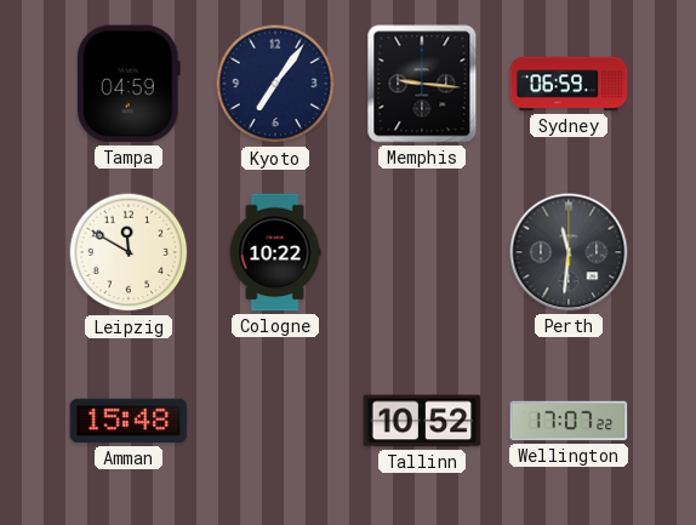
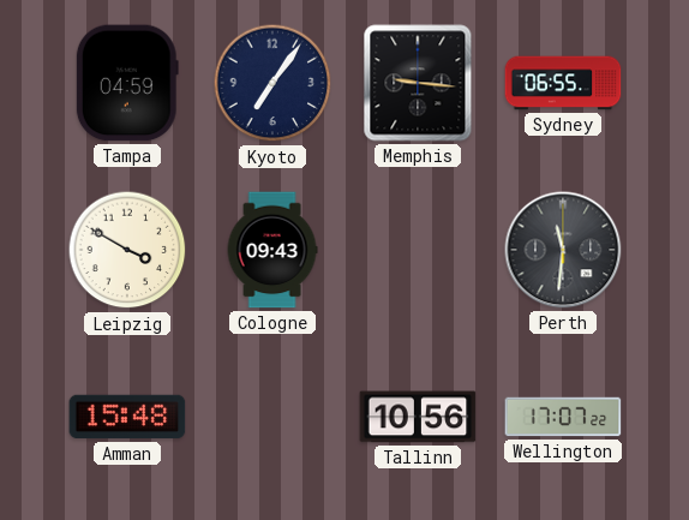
Sydney: 06:59 -> 06:55 (563, 83)
Leipzig: 11:50 -> 3:50 (127, 250)
Cologne: 10:22 -> 09:43 (272, 250)
Tallinn: 10:52 -> 10:56 (418, 417)
